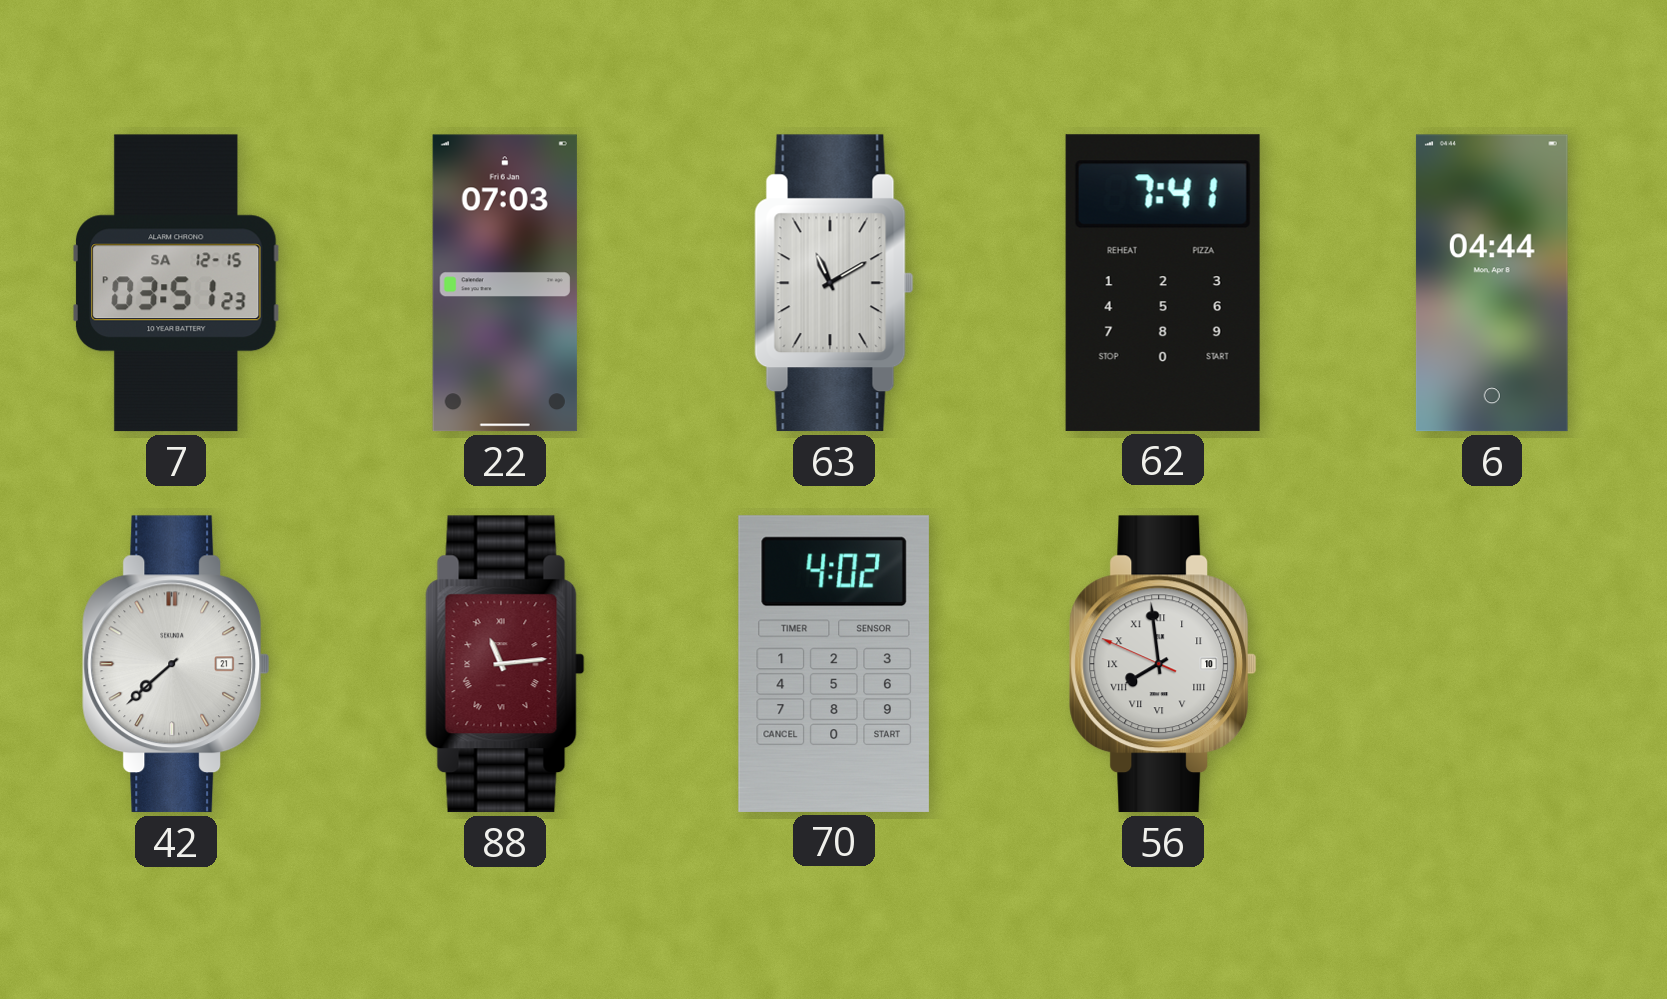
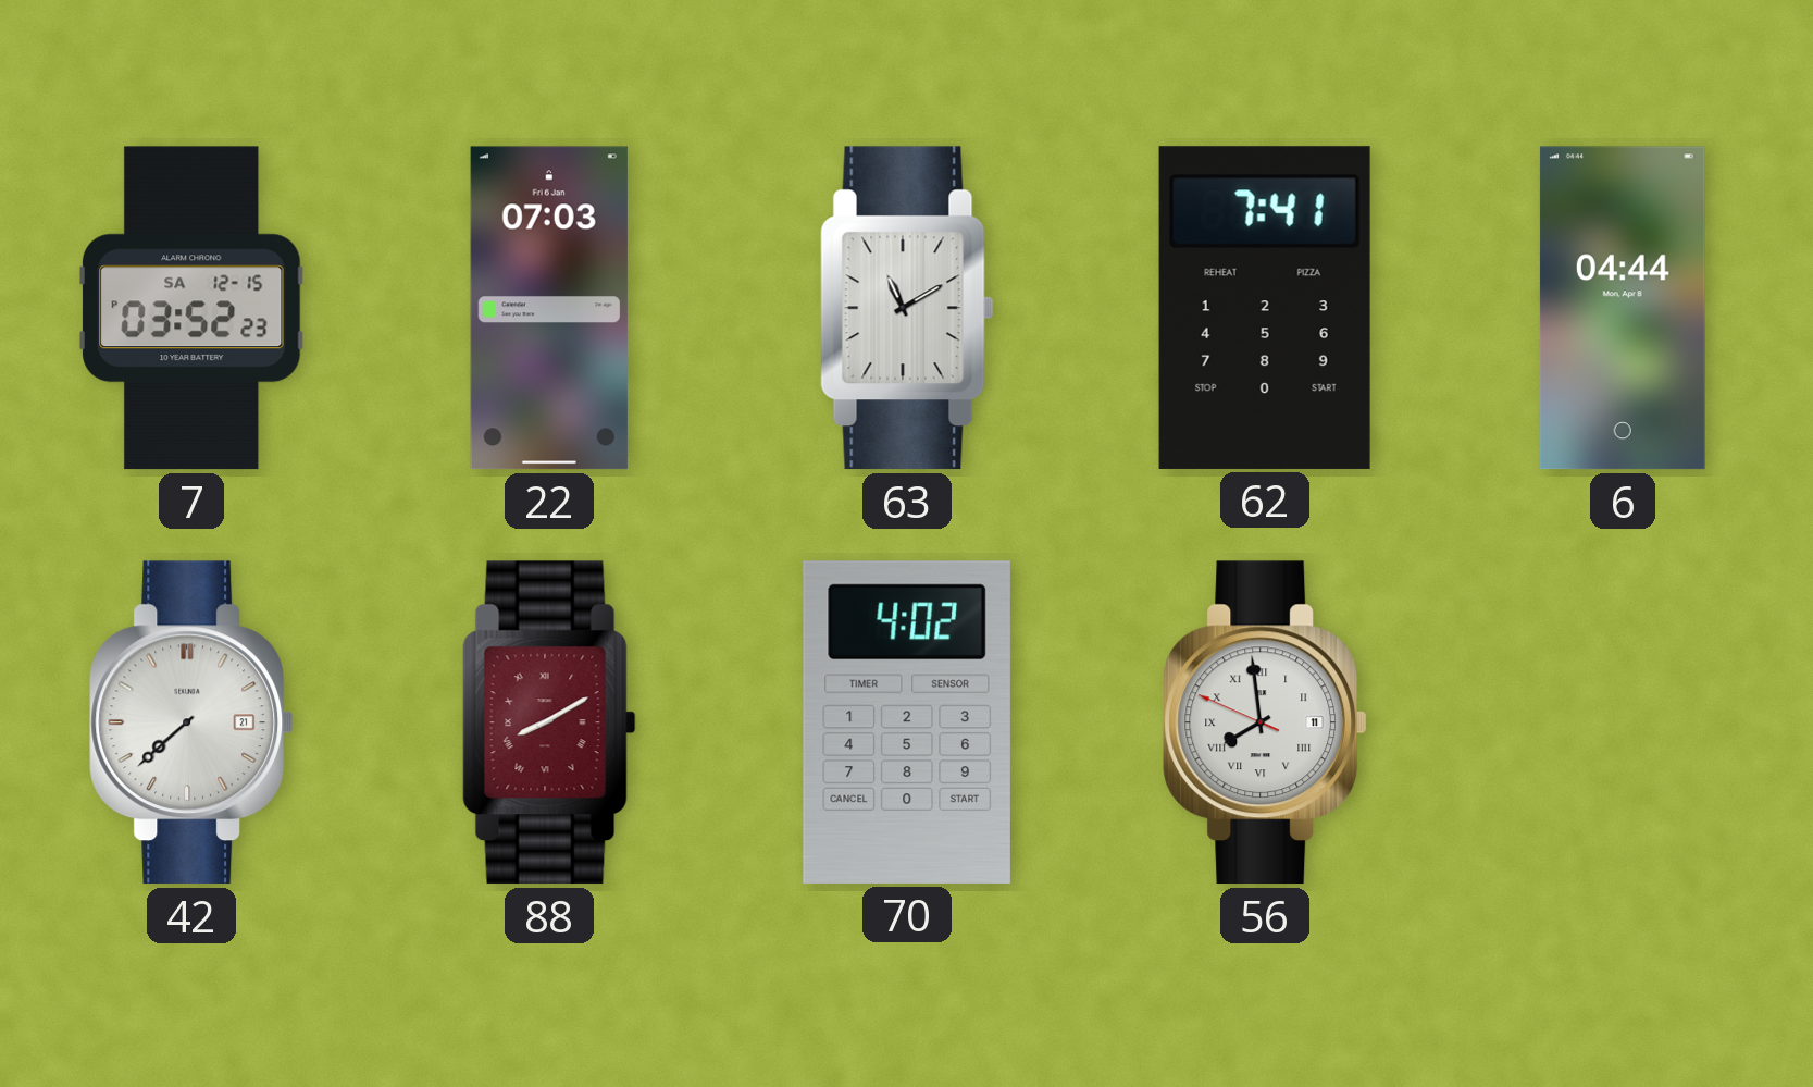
7: 03:51 -> 03:52 (191, 308)
88: 11:14 -> 8:10 (549, 722)
56 date: 10 -> 11 (1265, 722)
